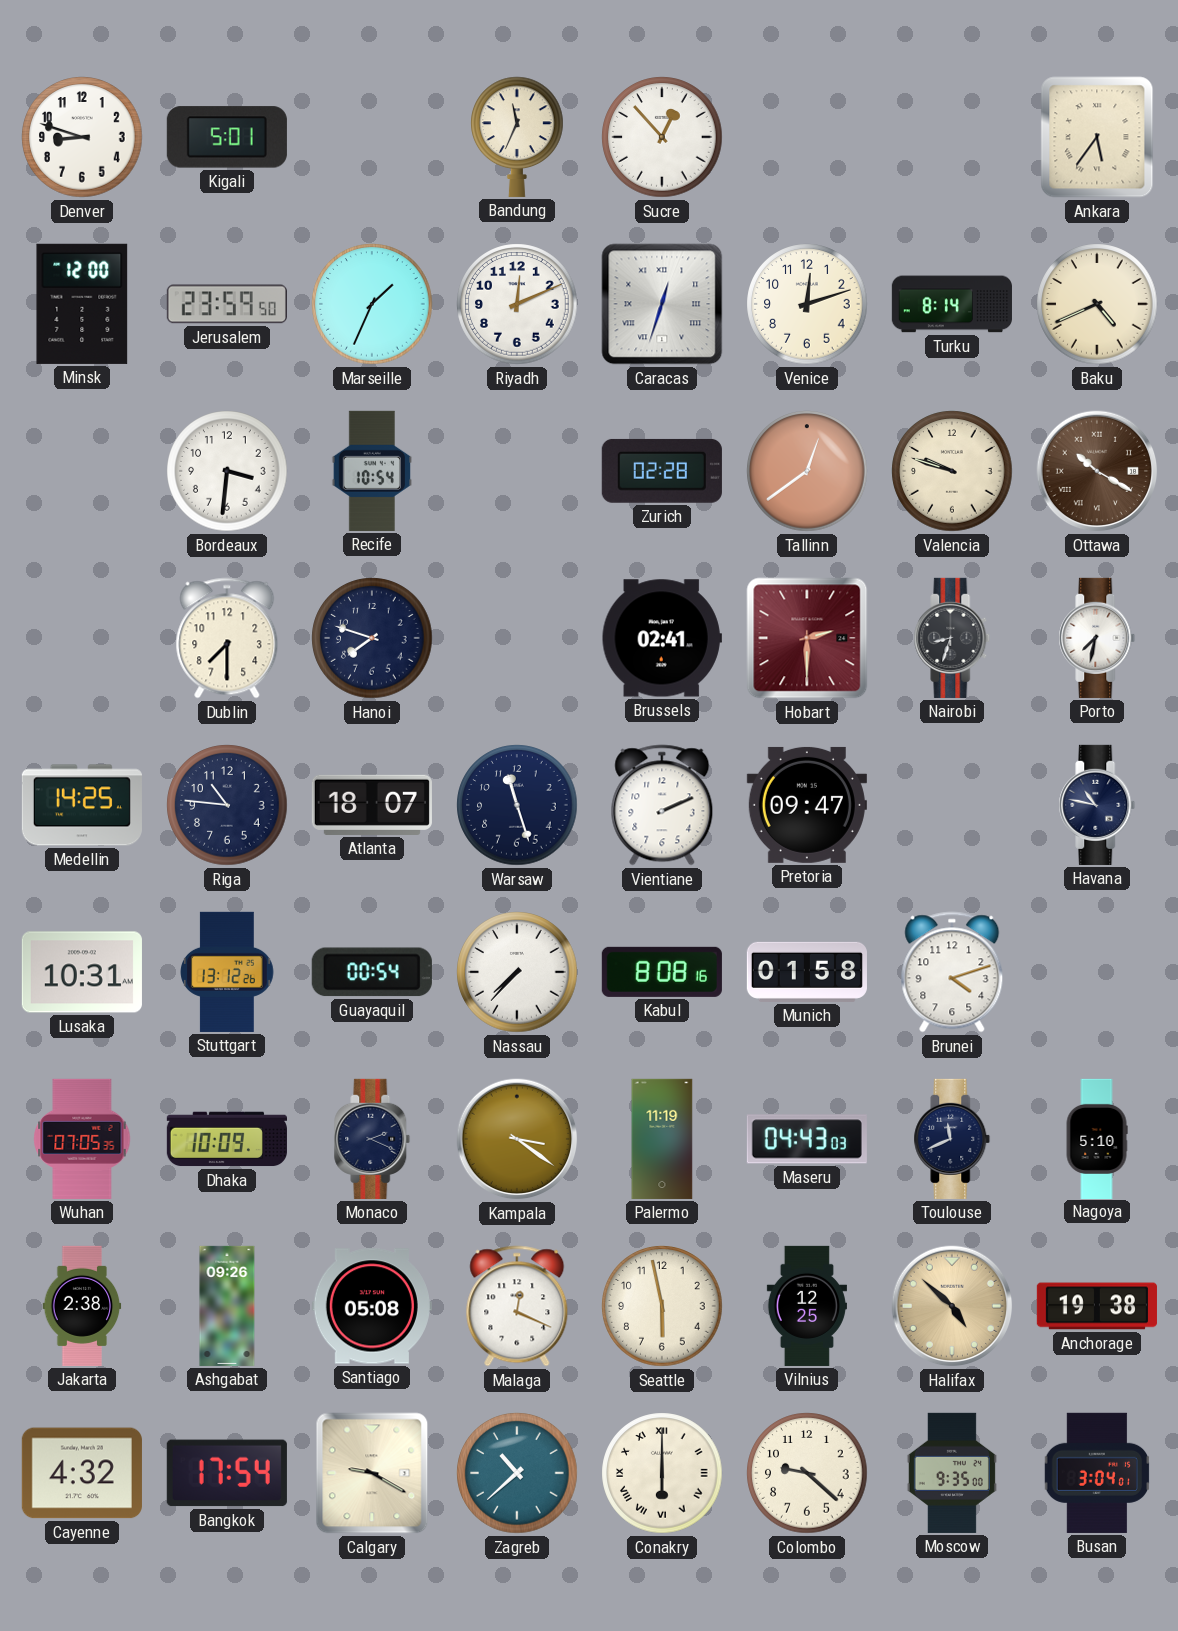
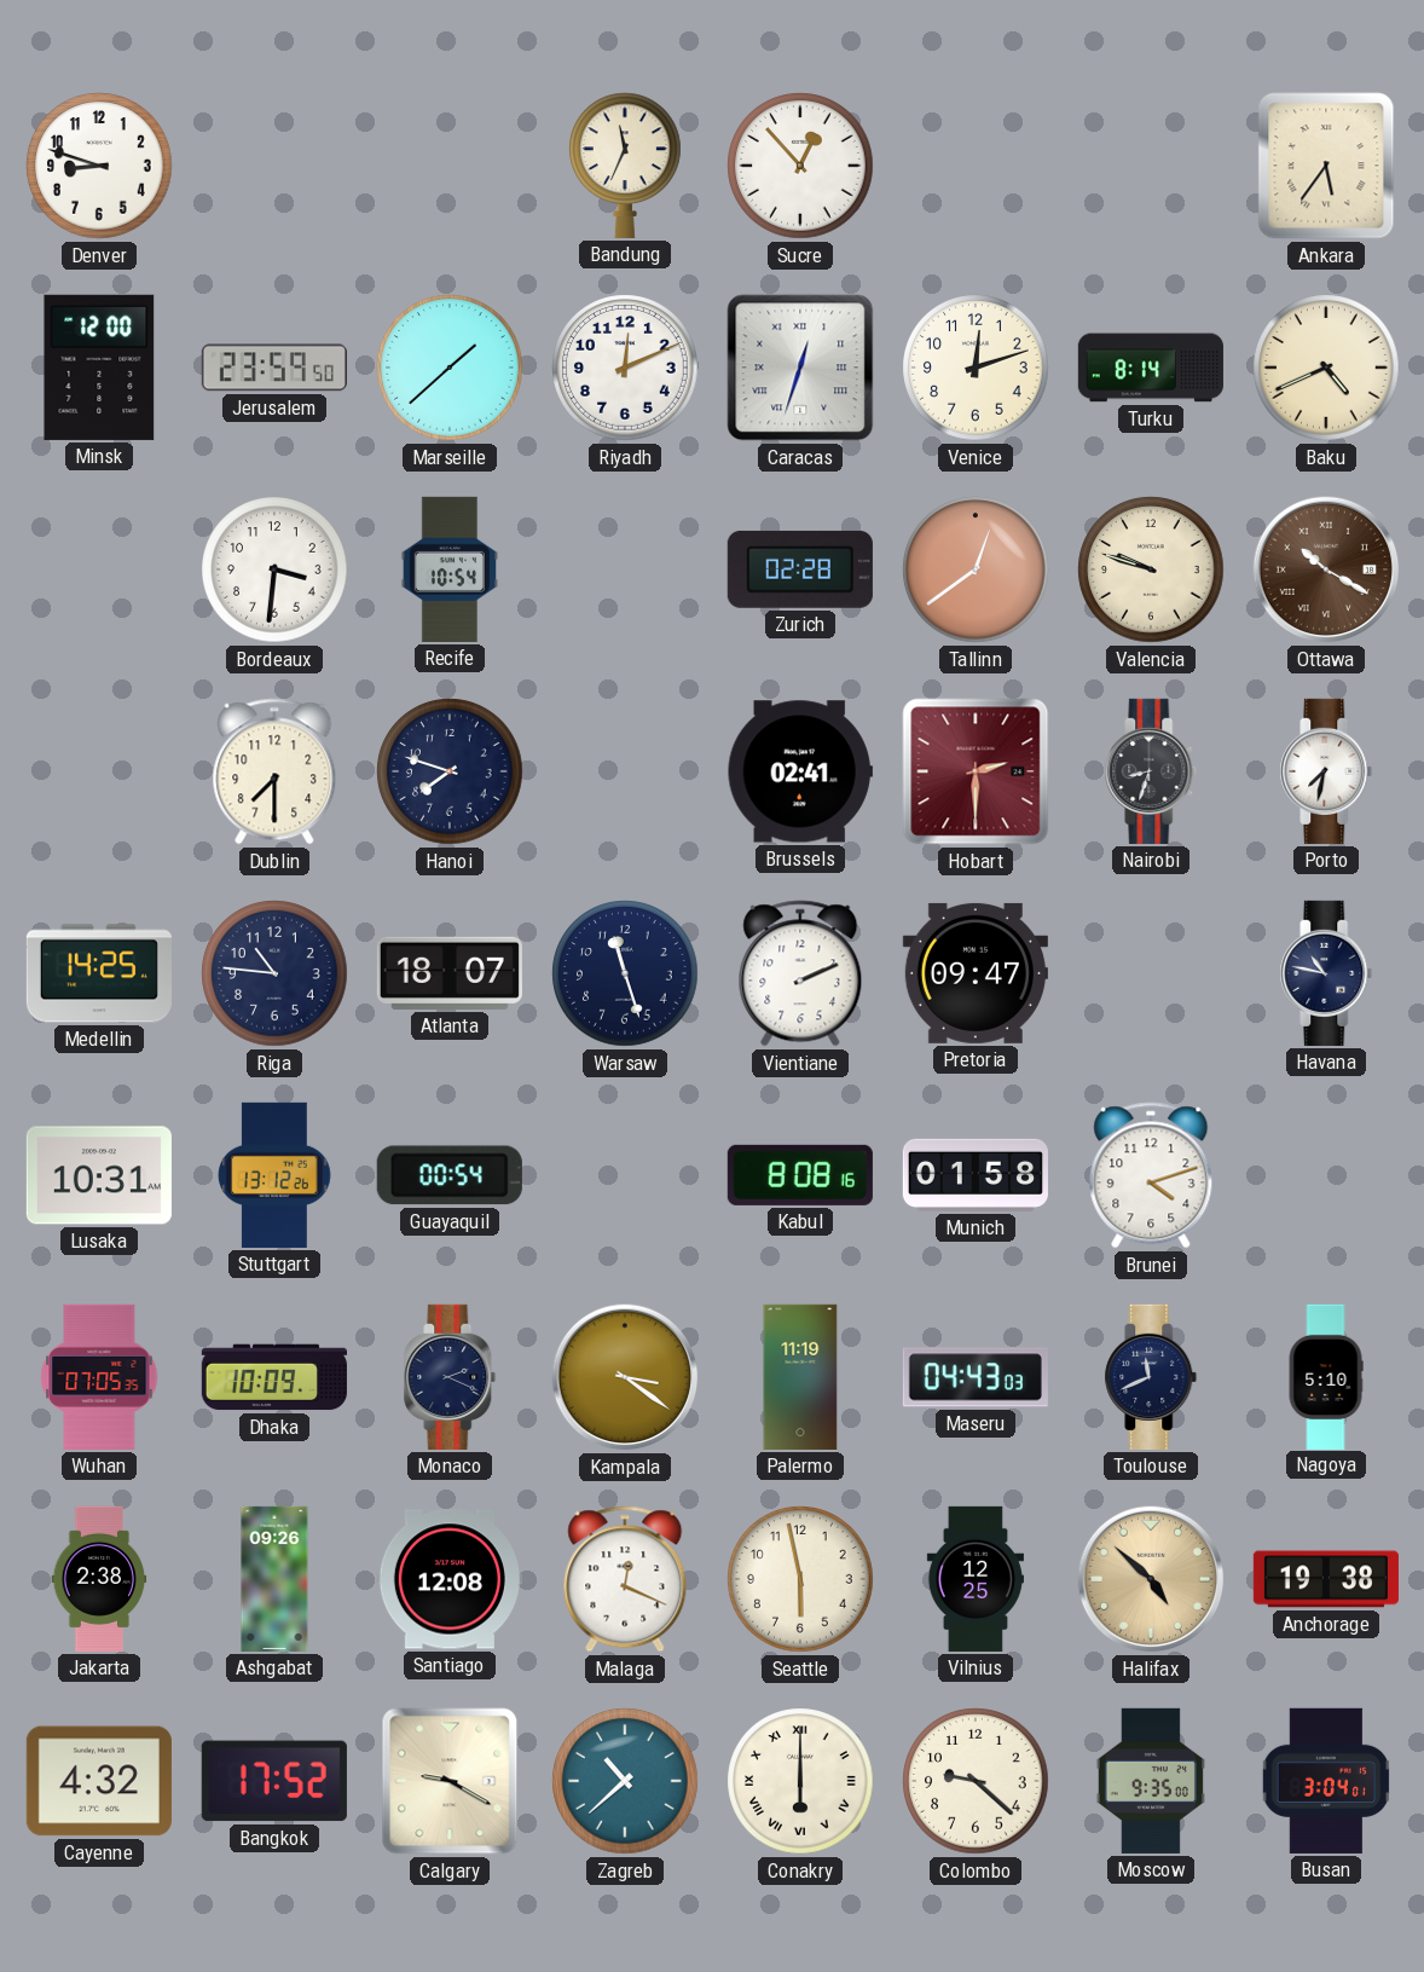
Kigali: 5:01 -> none (227, 137)
Marseille: 1:34 -> 1:38 (450, 368)
Nassau: 7:37 -> none (517, 972)
Santiago: 05:08 -> 12:08 (450, 1579)
Bangkok: 17:54 -> 17:52 (274, 1781)
